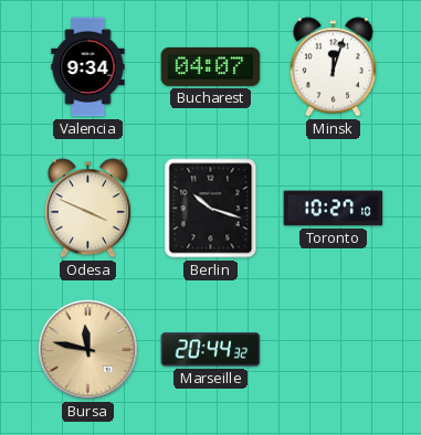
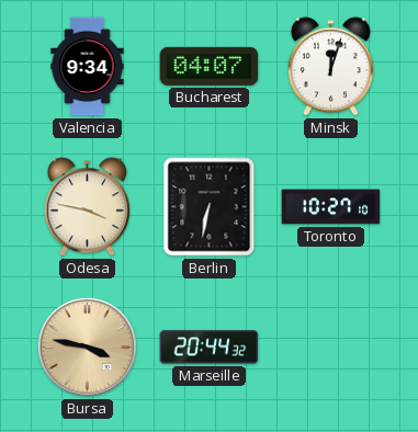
Odesa: 3:49 -> 3:47 (87, 207)
Berlin: 10:18 -> 6:32 (210, 207)
Bursa: 11:47 -> 3:47 (87, 346)
